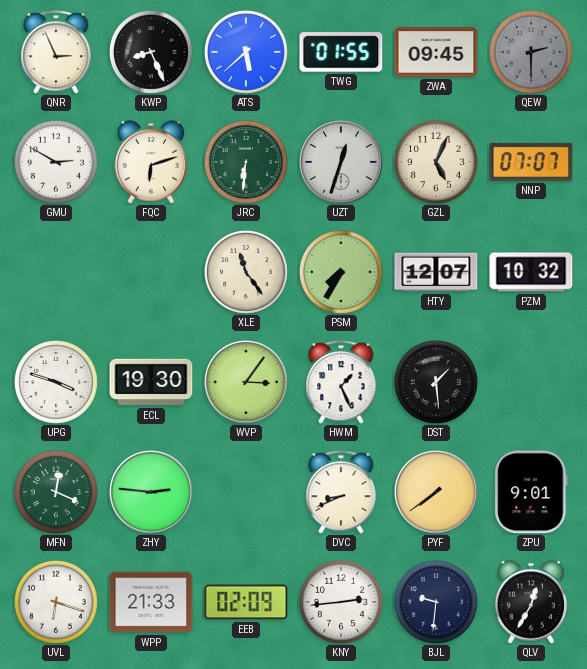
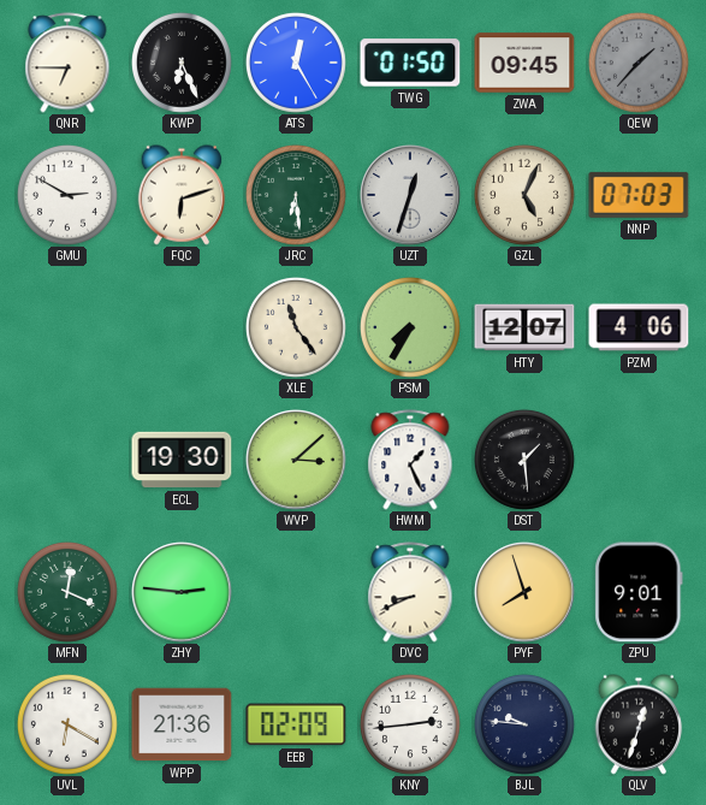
QNR: 2:56 -> 6:45 (67, 63)
KWP: 8:26 -> 6:26 (182, 63)
ATS: 5:38 -> 12:25 (296, 63)
TWG: 01:55 -> 01:50 (410, 63)
QEW: 2:30 -> 1:37 (639, 63)
JRC: 6:31 -> 6:29 (296, 195)
NNP: 07:07 -> 07:03 (639, 195)
PZM: 10:32 -> 4:06 (639, 327)
UPG: 3:48 -> none (56, 382)
WVP: 3:06 -> 3:08 (296, 460)
PYF: 7:39 -> 7:57 (524, 592)
UVL: 6:18 -> 6:20 (67, 724)
WPP: 21:33 -> 21:36 (182, 724)
BJL: 9:31 -> 9:46 (524, 724)
QLV: 12:35 -> 12:33 (639, 724)
